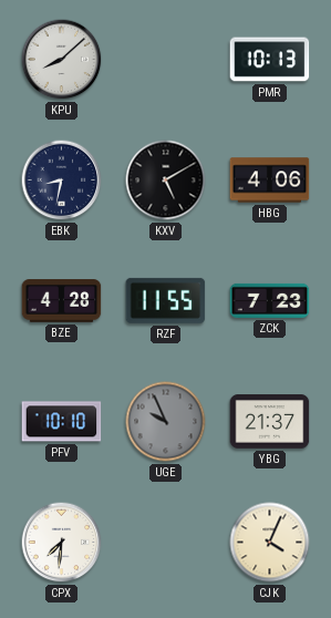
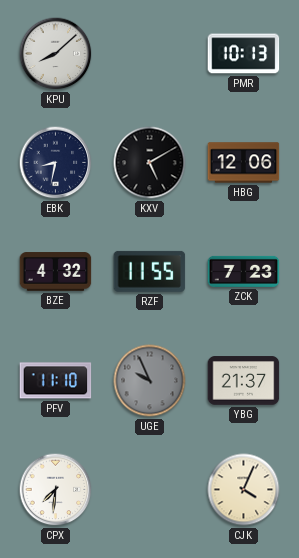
HBG: 4:06 -> 12:06 (244, 163)
BZE: 4:28 -> 4:32 (56, 272)
PFV: 10:10 -> 11:10 (56, 381)
